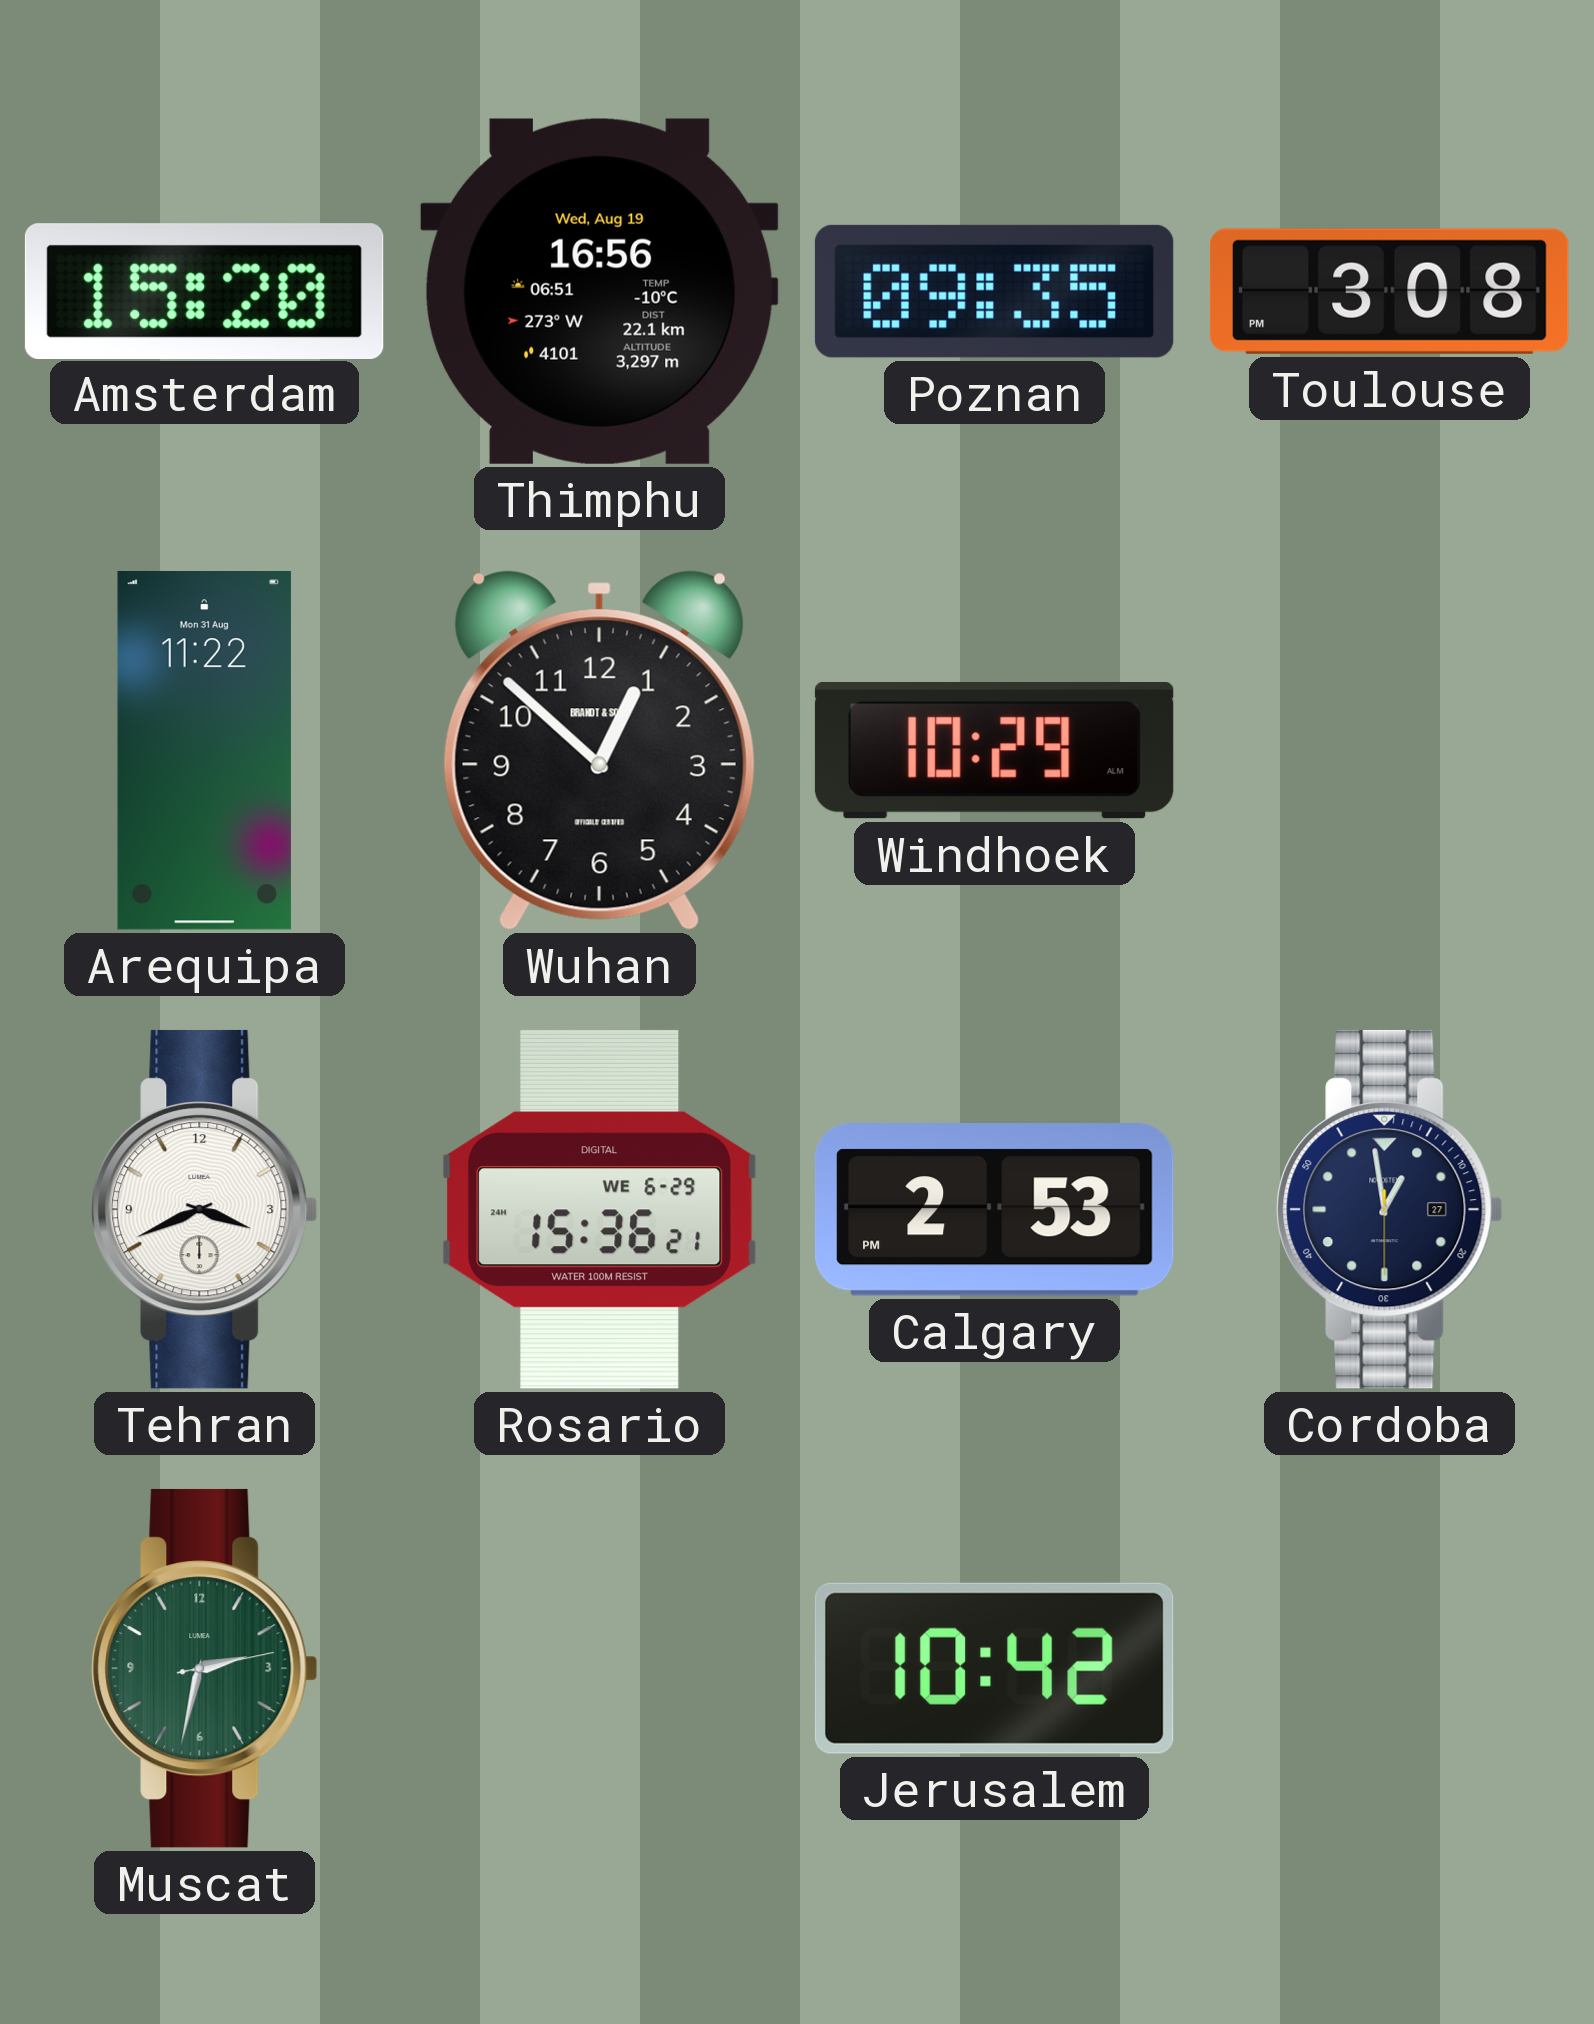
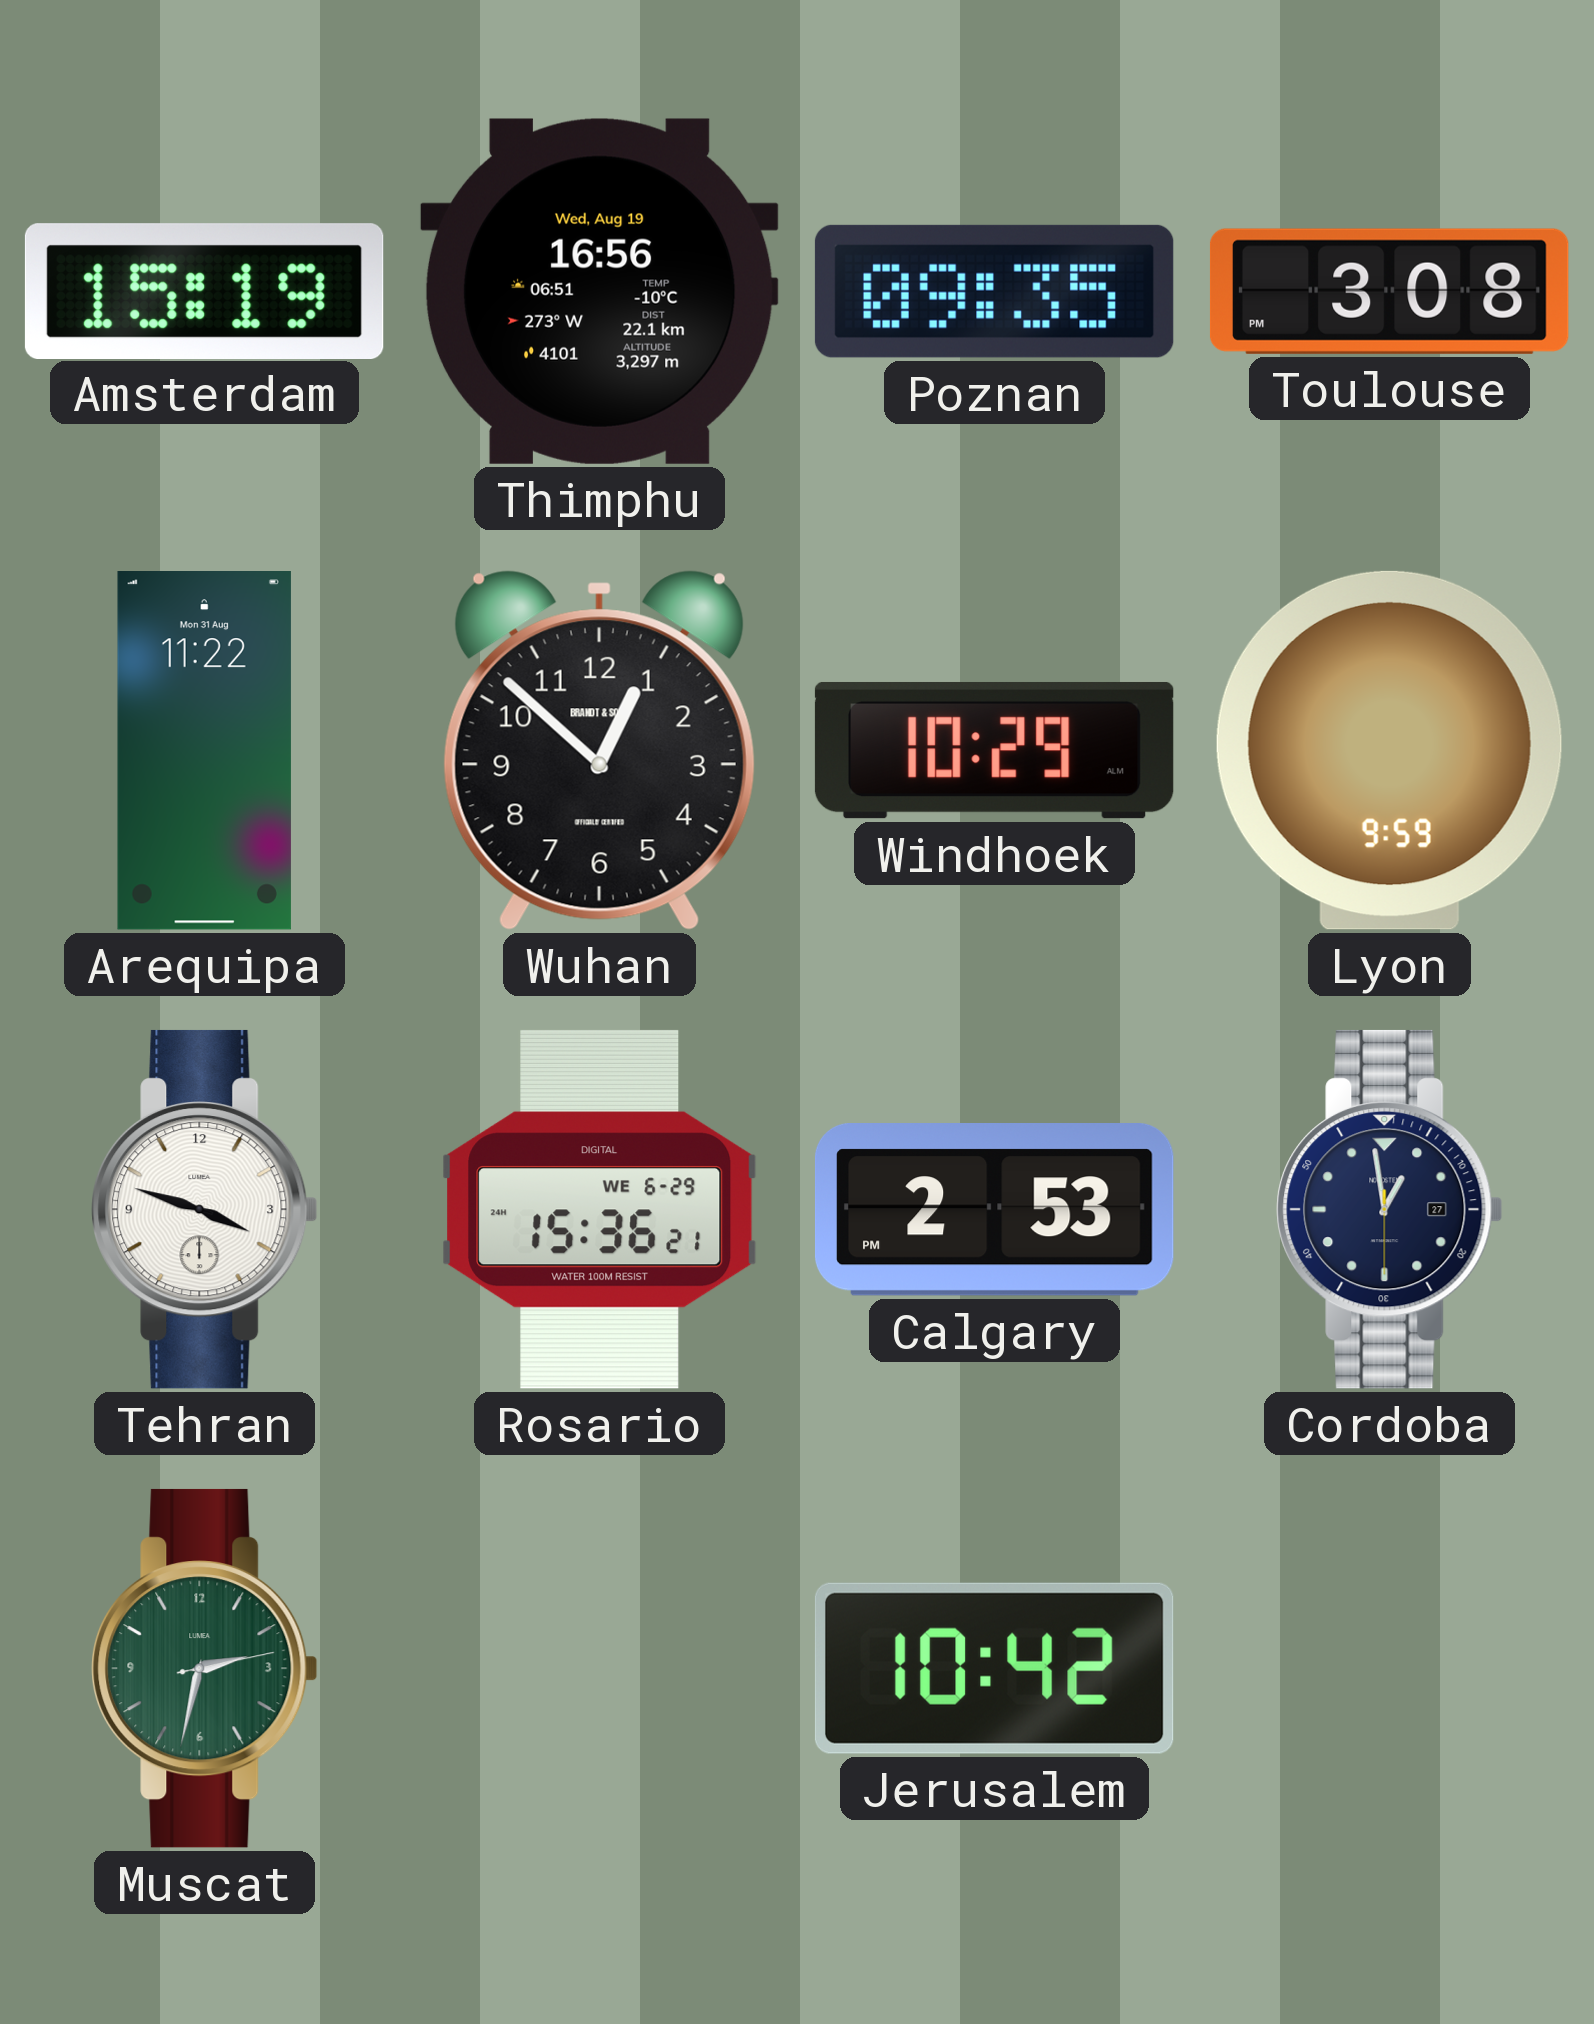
Amsterdam: 15:20 -> 15:19 (204, 291)
Lyon: none -> 9:59 (1389, 750)
Tehran: 3:41 -> 3:48 (205, 1209)
